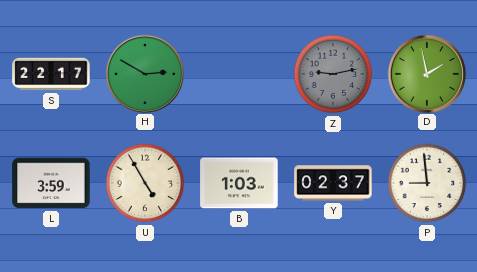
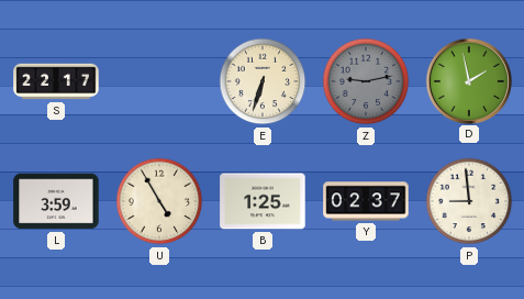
H: 2:50 -> none (144, 73)
E: none -> 6:33 (263, 81)
B: 1:03 -> 1:25 (263, 201)
